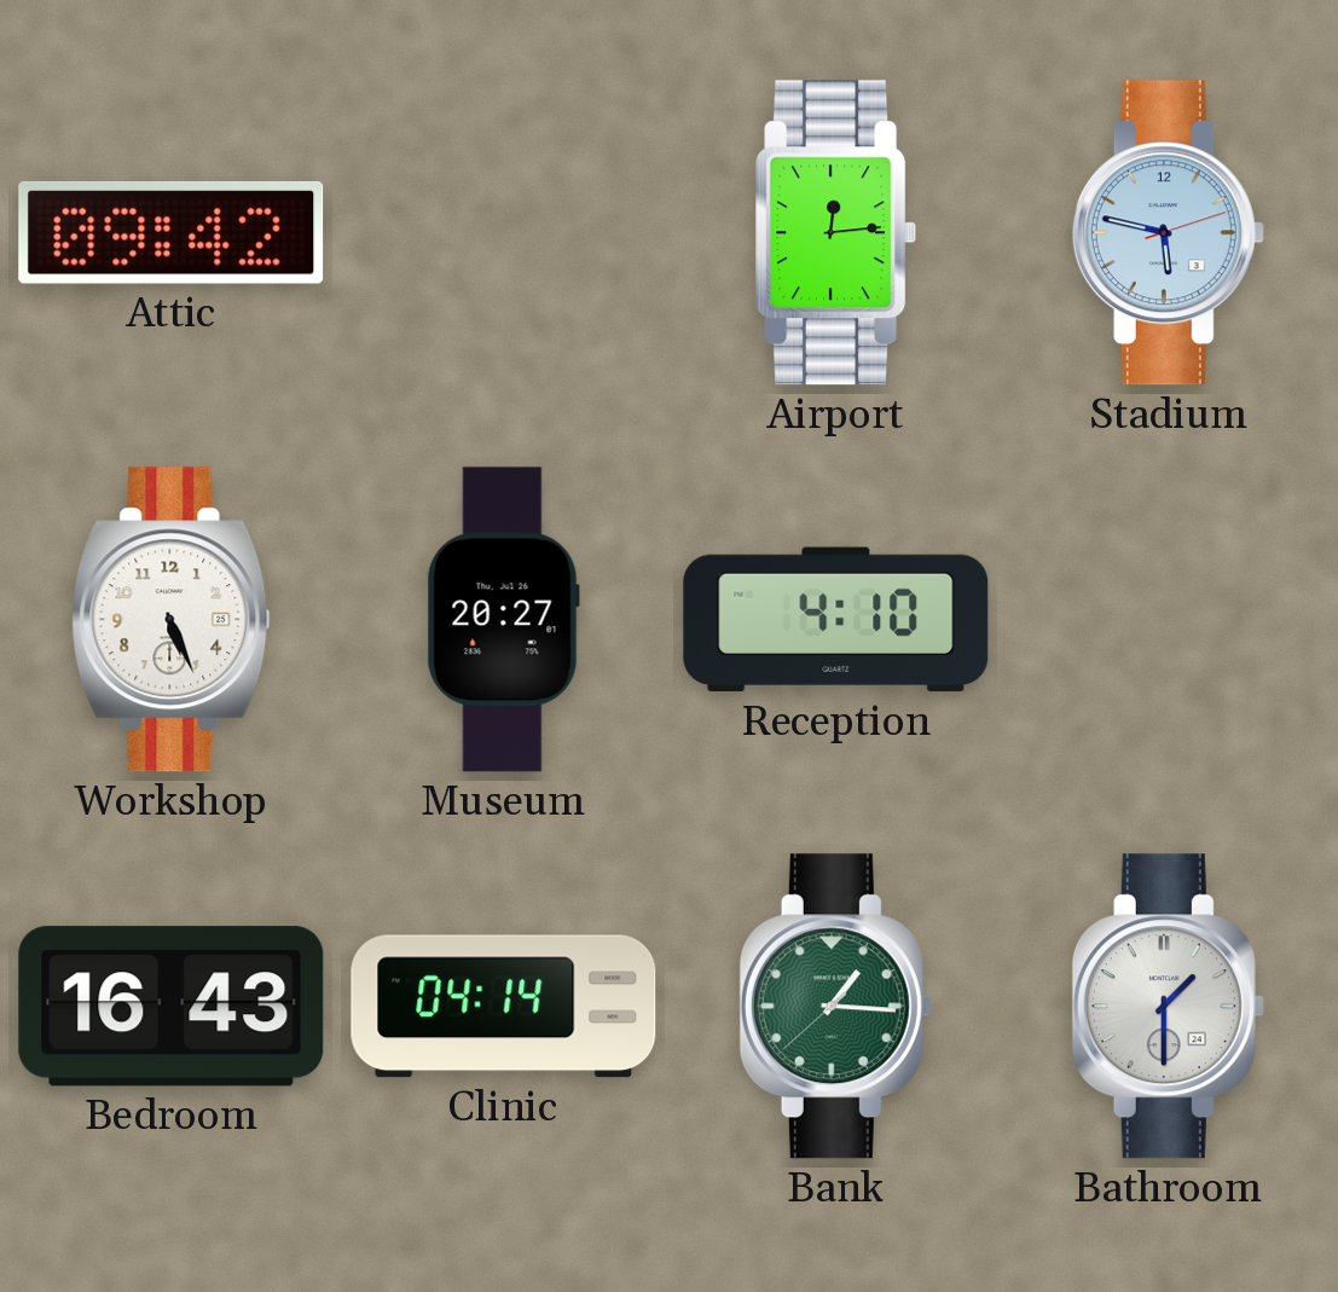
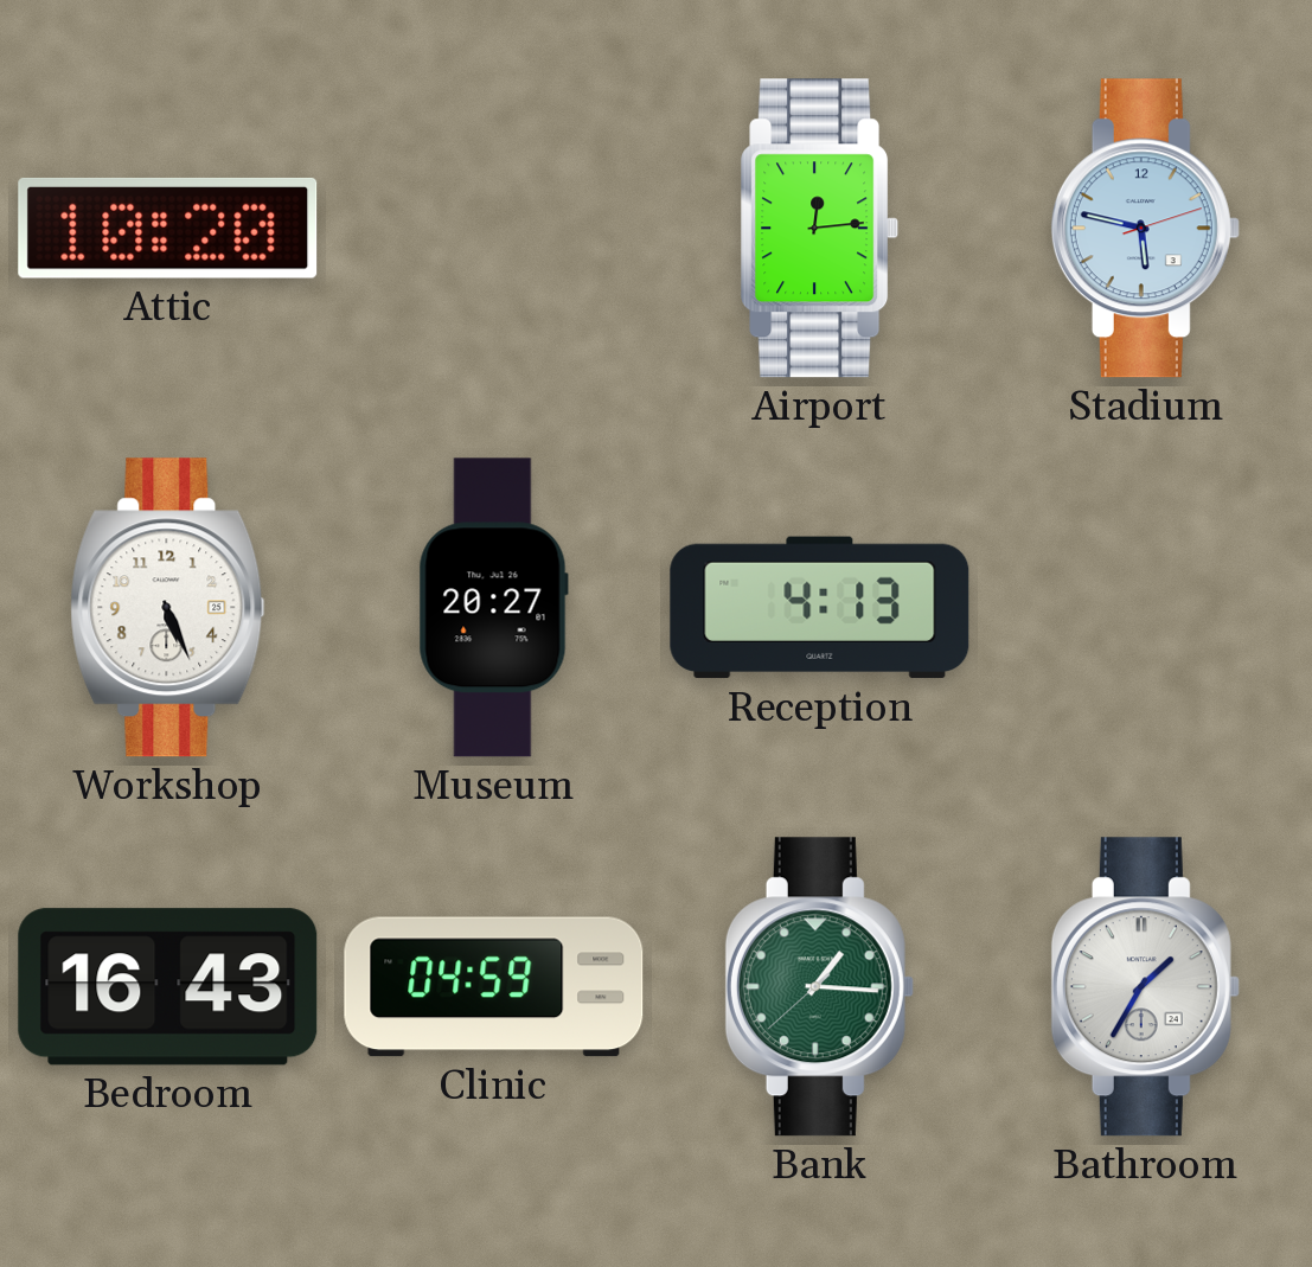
Attic: 09:42 -> 10:20 (168, 228)
Reception: 4:10 -> 4:13 (820, 608)
Clinic: 04:14 -> 04:59 (494, 987)
Bathroom: 1:30 -> 1:35 (1145, 987)
